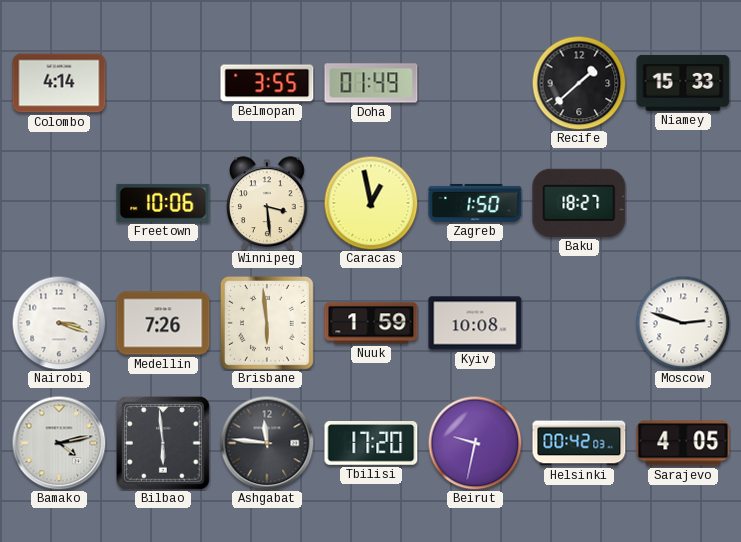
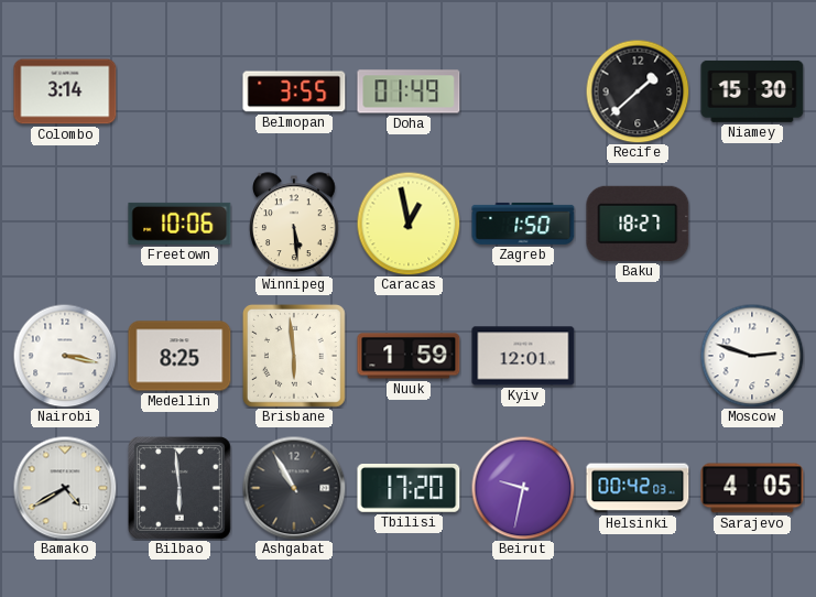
Colombo: 4:14 -> 3:14 (65, 91)
Niamey: 15:33 -> 15:30 (752, 91)
Winnipeg: 3:29 -> 5:29 (294, 224)
Nairobi: 3:18 -> 3:17 (65, 356)
Medellin: 7:26 -> 8:25 (179, 356)
Kyiv: 10:08 -> 12:01 (523, 356)
Bamako: 4:13 -> 4:40 (65, 488)
Ashgabat: 11:46 -> 10:55 (294, 488)
